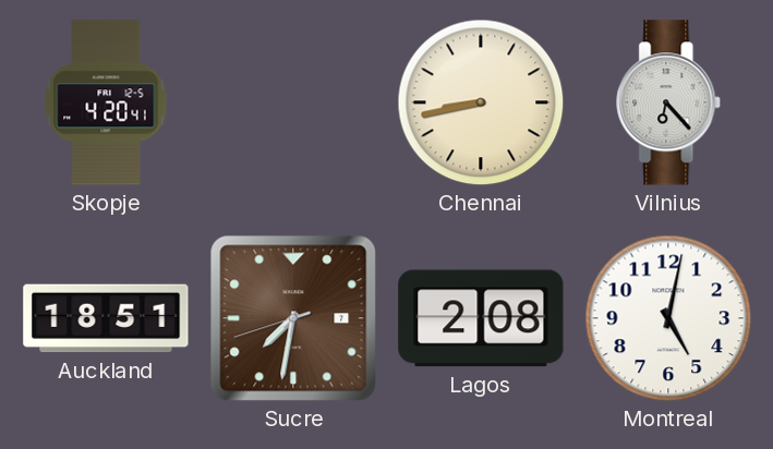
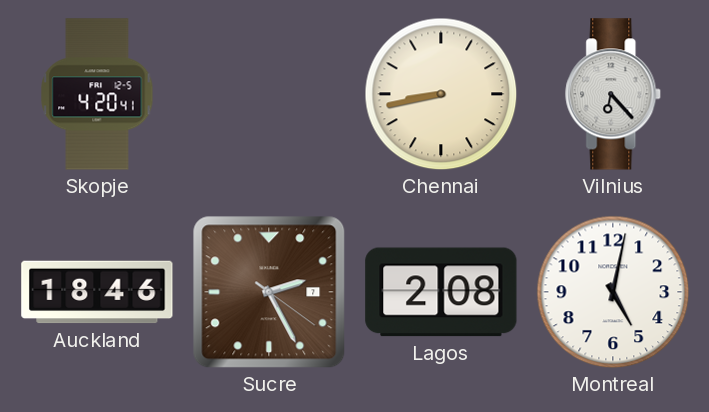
Auckland: 18:51 -> 18:46 (97, 292)
Sucre: 7:31 -> 2:25 (269, 292)
